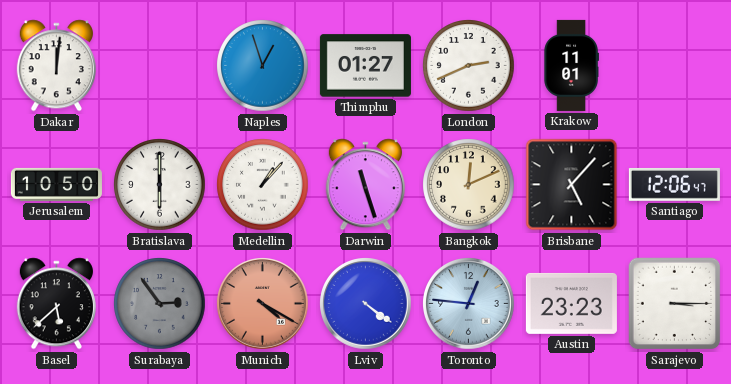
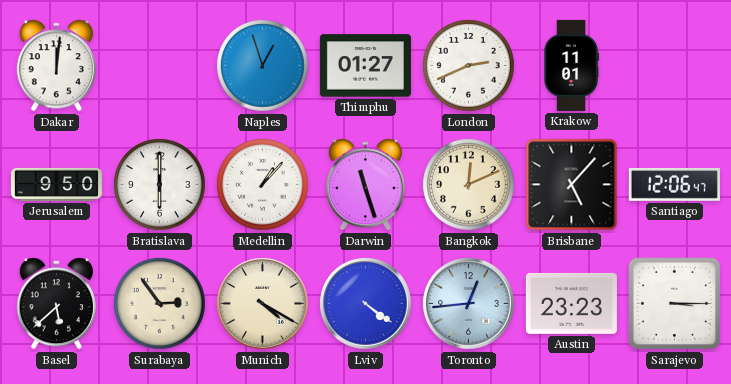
Jerusalem: 10:50 -> 9:50 (56, 184)
Surabaya dial: grey -> cream (160, 304)
Munich dial: salmon -> cream (263, 304)
Toronto: 12:46 -> 12:44 (469, 304)
